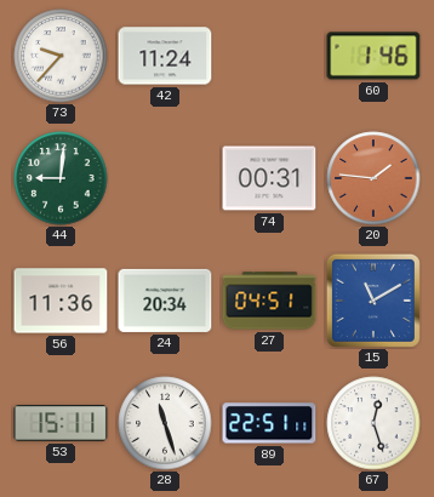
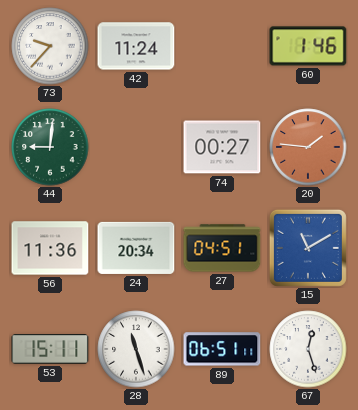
74: 00:31 -> 00:27 (222, 147)
89: 22:51 -> 06:51 (222, 349)
